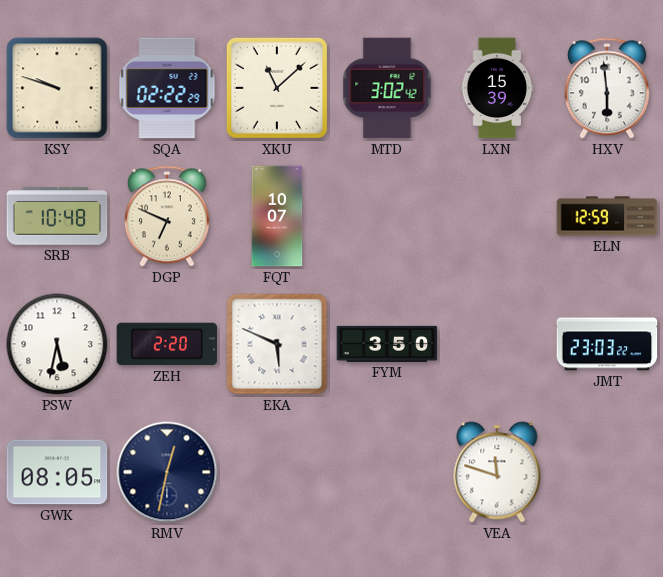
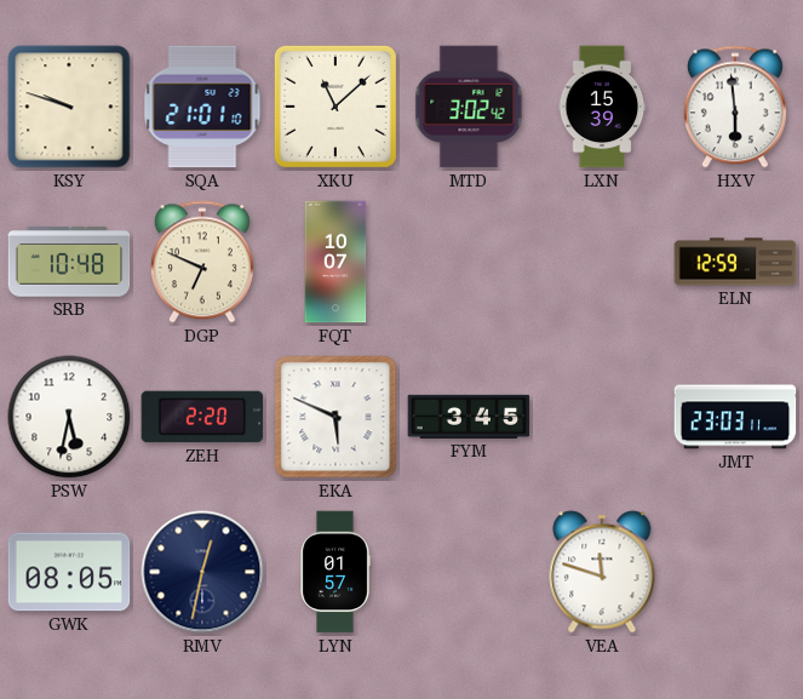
SQA: 02:22 -> 21:01 (202, 107)
FYM: 3:50 -> 3:45 (469, 417)
JMT: 23:03:22 -> 23:03:11 (735, 417)
LYN: none -> 01:57 (335, 572)
